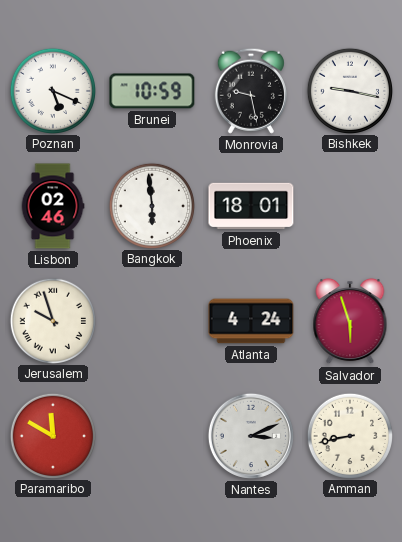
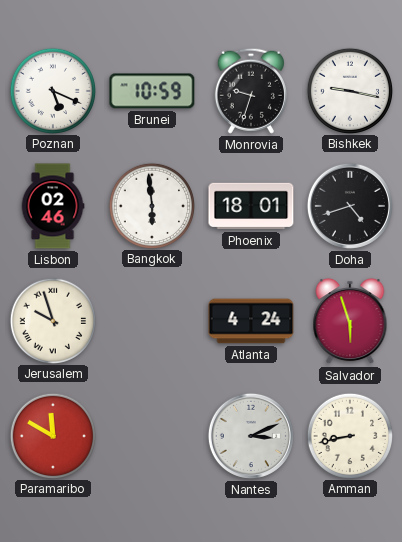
Monrovia: 9:28 -> 9:33 (251, 91)
Doha: none -> 4:42 (350, 206)
